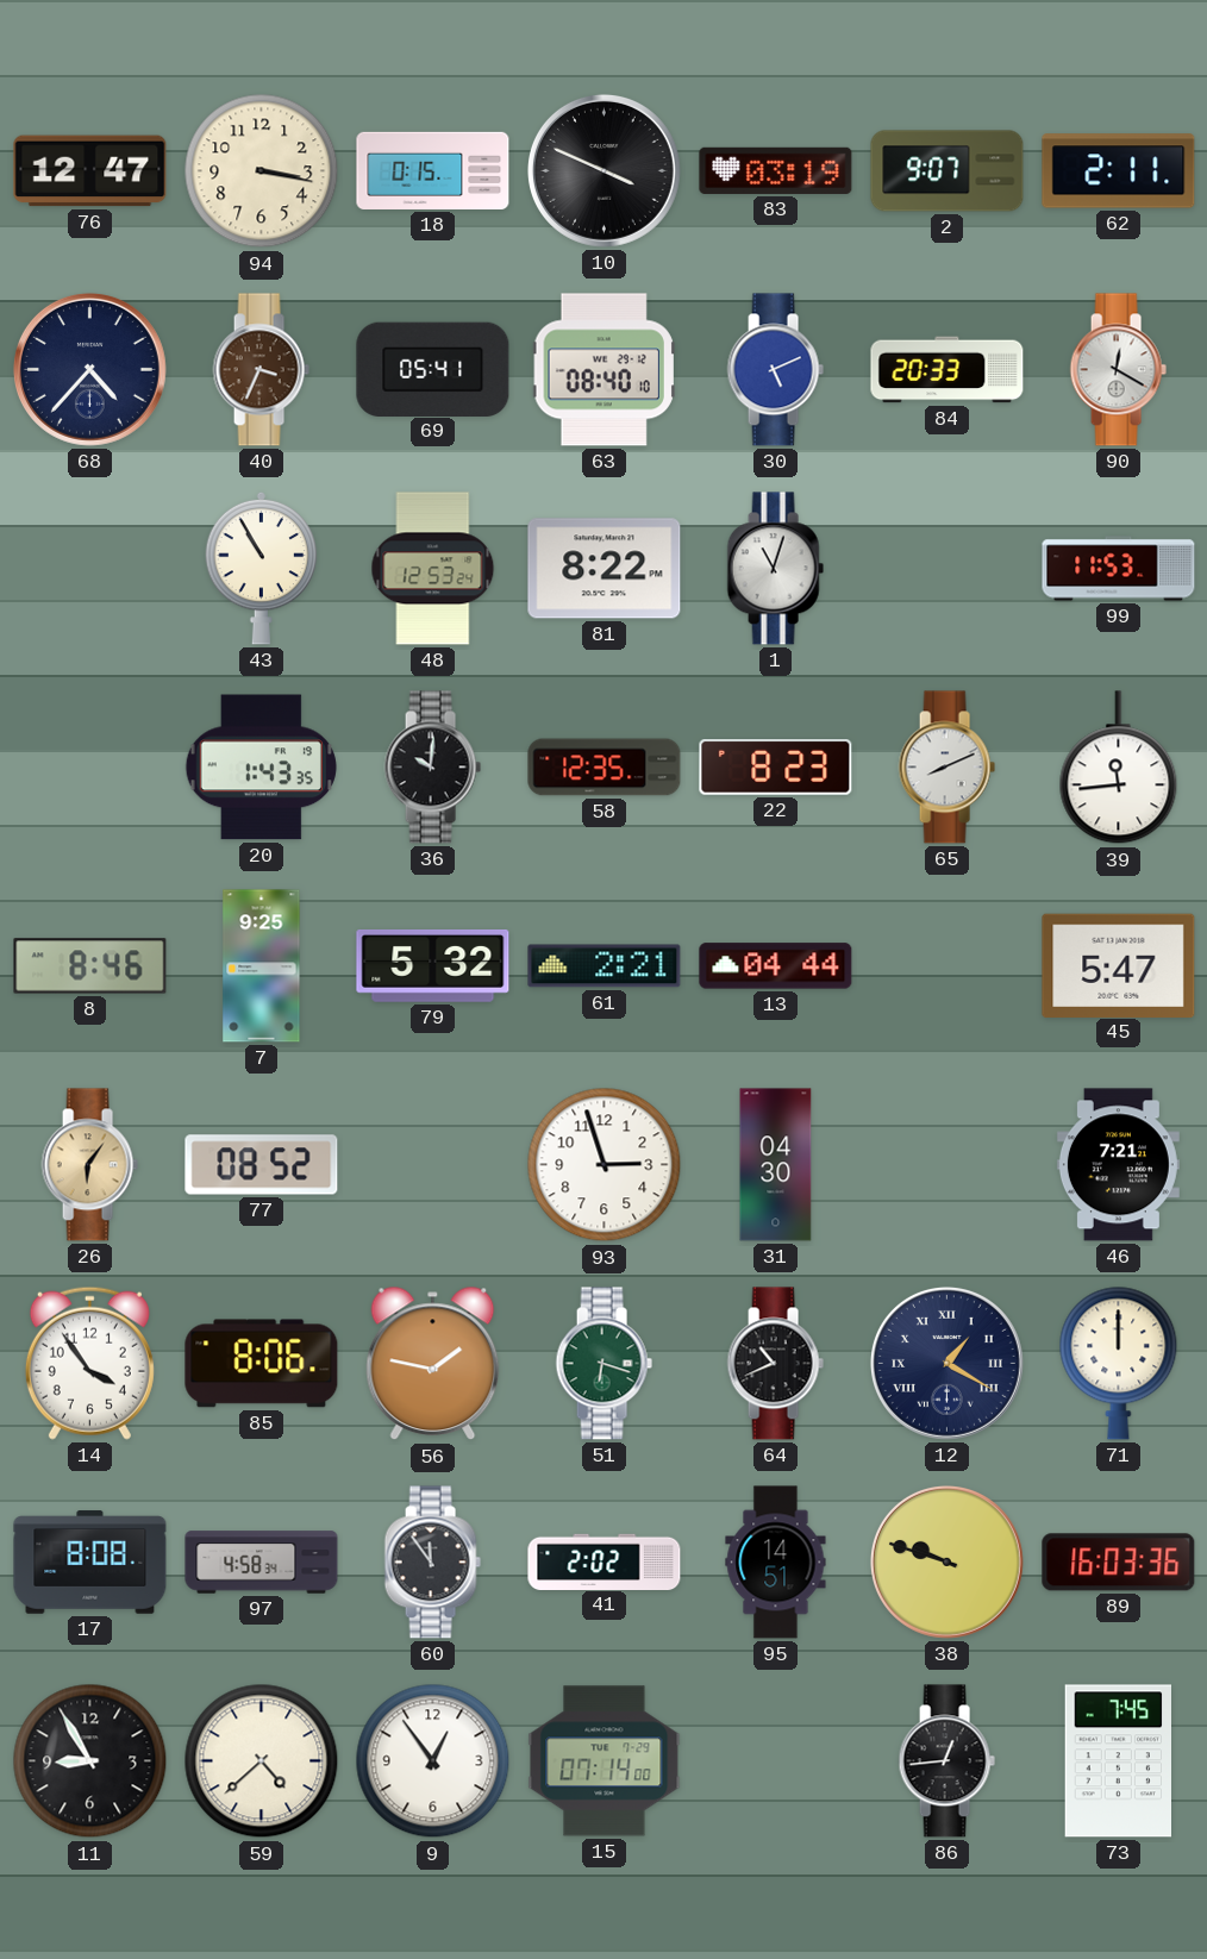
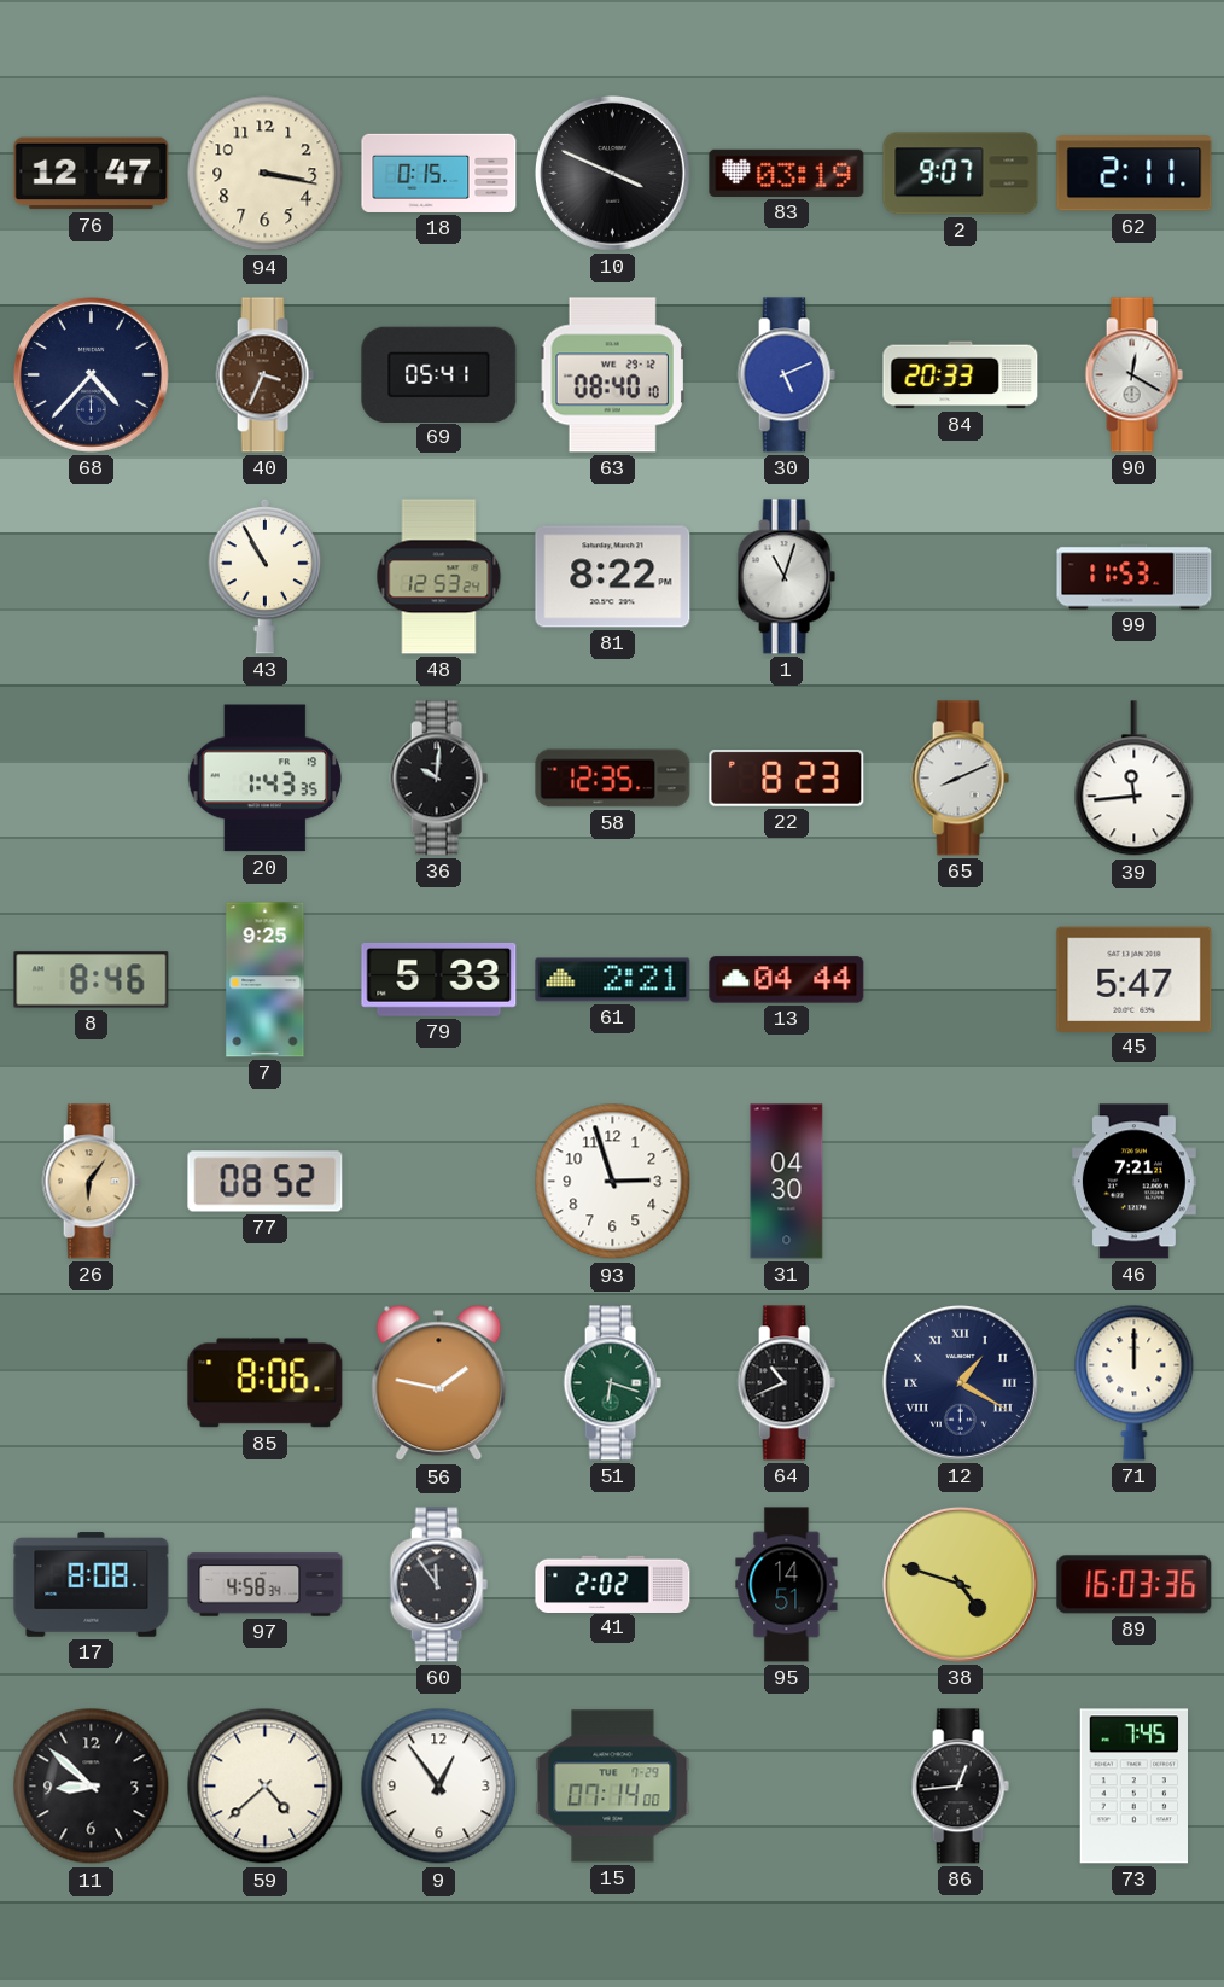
79: 5:32 -> 5:33 (439, 979)
14: 3:54 -> none (89, 1363)
38: 9:48 -> 4:48 (960, 1584)
11: 8:55 -> 8:52 (92, 1787)
